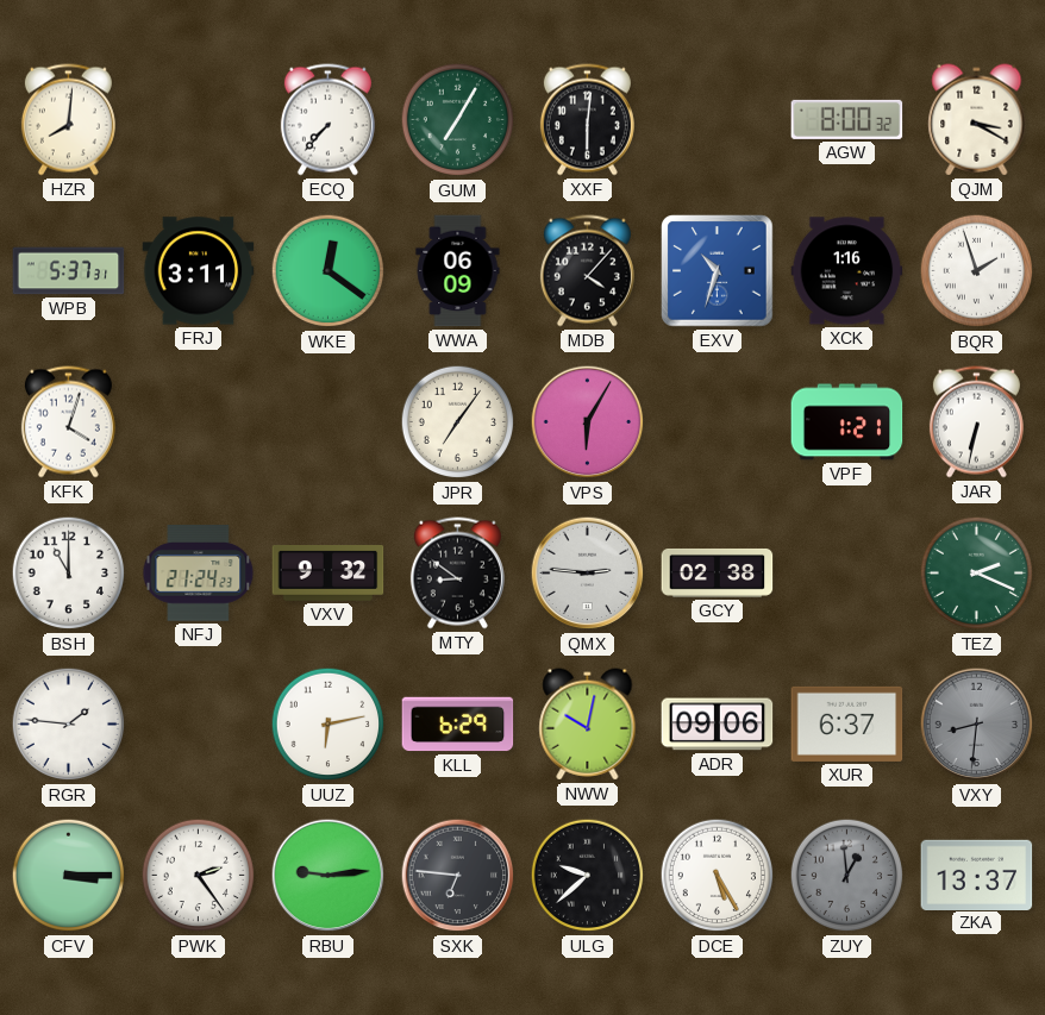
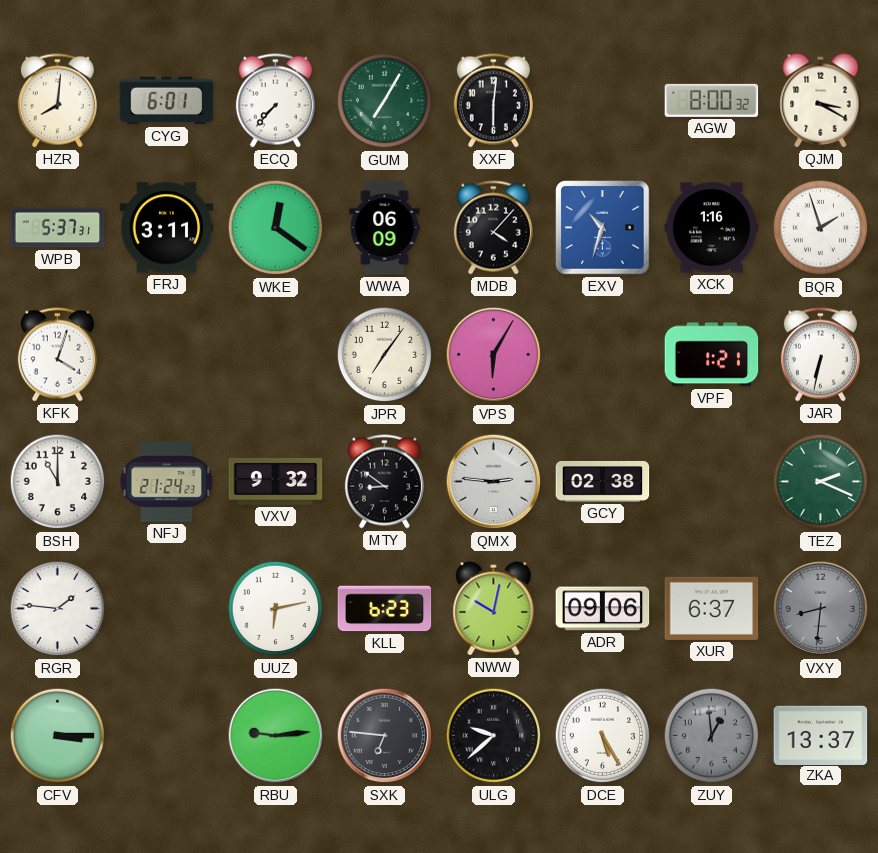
CYG: none -> 6:01 (167, 101)
KLL: 6:29 -> 6:23 (385, 609)
PWK: 2:24 -> none (199, 876)
